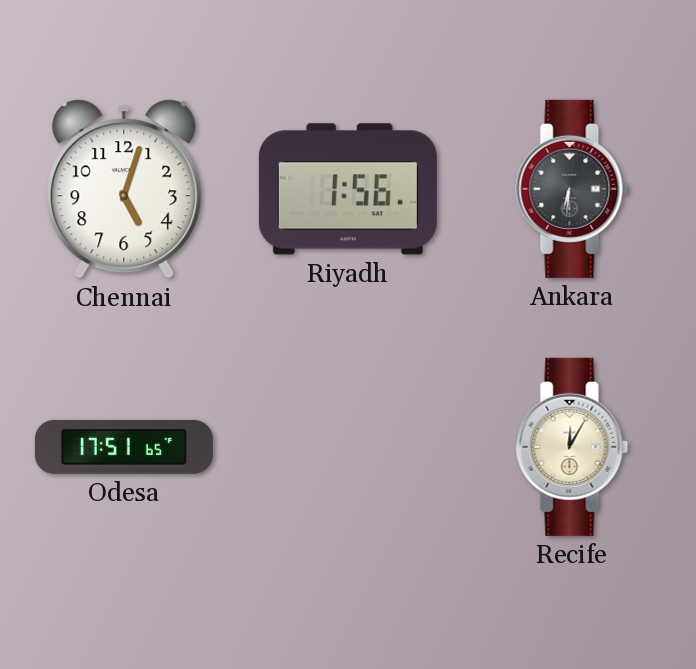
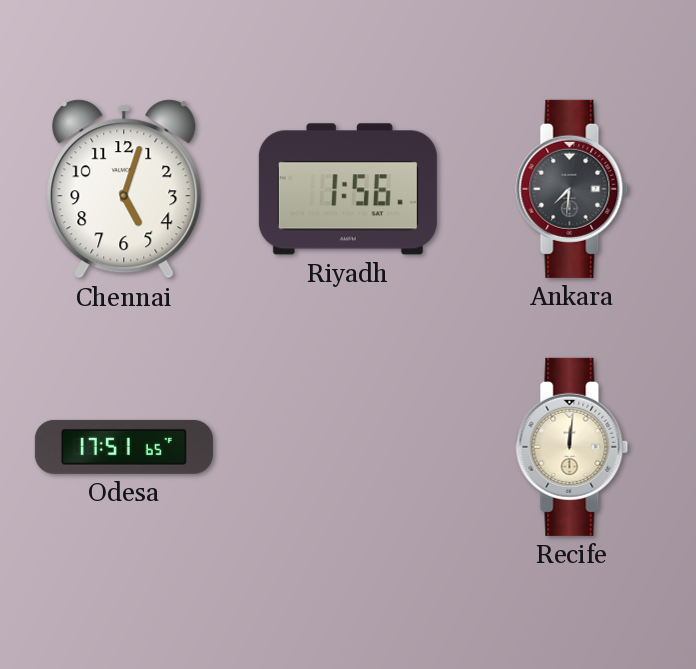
Ankara: 6:31 -> 7:31 (572, 189)
Recife: 12:05 -> 12:01 (572, 447)
